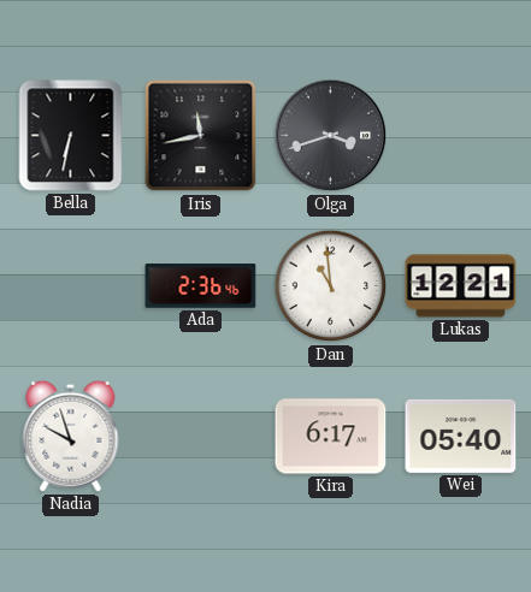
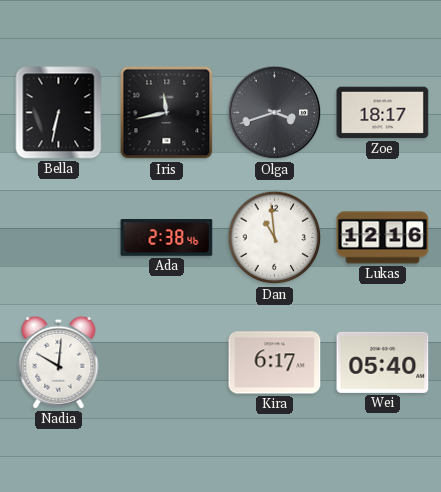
Zoe: none -> 18:17 (383, 113)
Ada: 2:36 -> 2:38 (167, 238)
Lukas: 12:21 -> 12:16 (383, 238)
Nadia: 9:57 -> 10:01 (59, 362)
